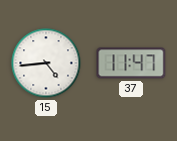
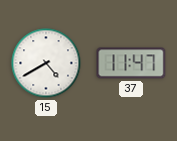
15: 4:44 -> 4:40 (46, 63)
